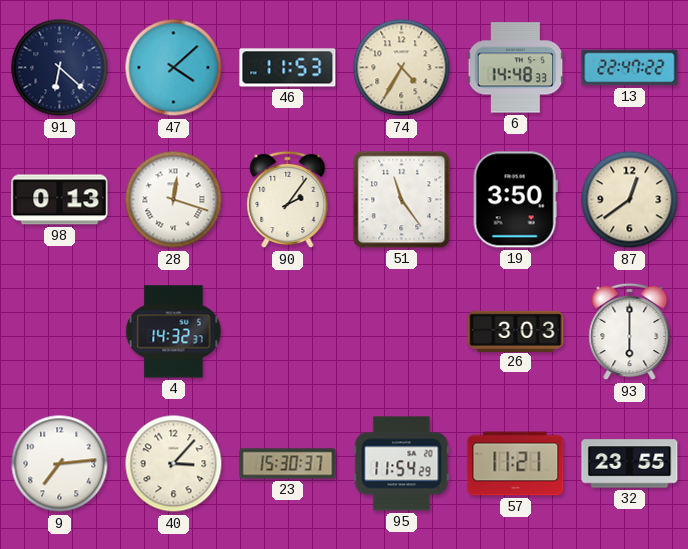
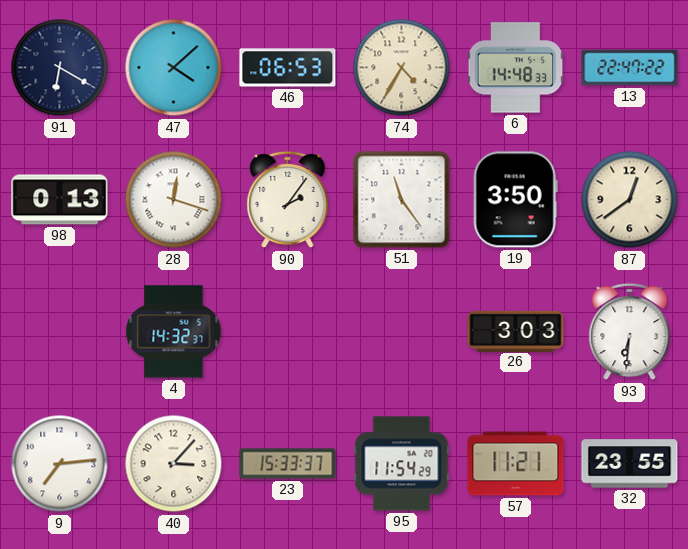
91: 6:22 -> 6:20 (60, 68)
46: 11:53 -> 06:53 (288, 68)
93: 6:00 -> 6:31 (630, 332)
23: 15:30 -> 15:33 (288, 464)
